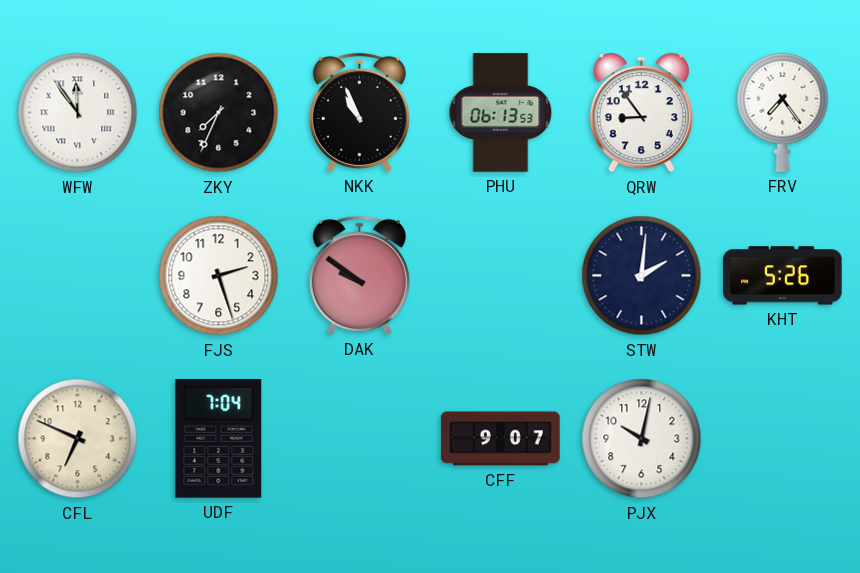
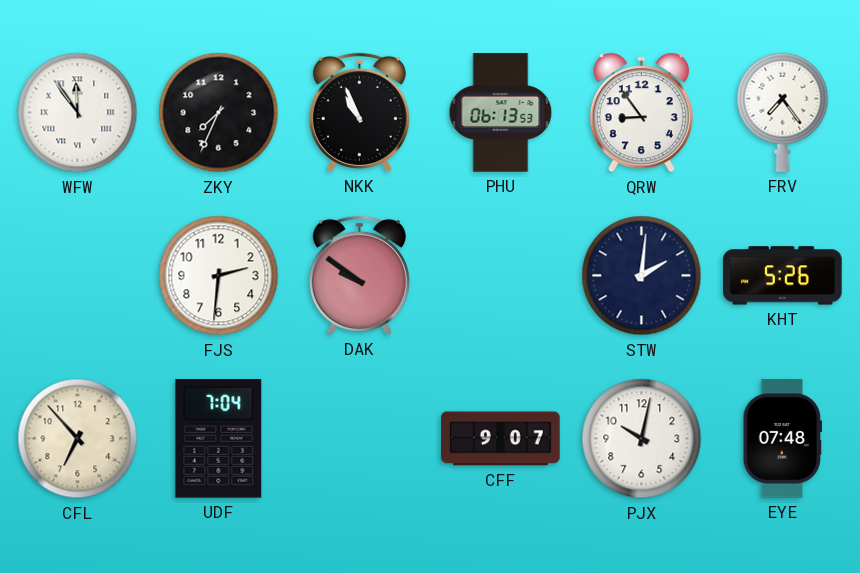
FJS: 2:27 -> 2:31 (219, 276)
CFL: 6:49 -> 6:53 (78, 439)
EYE: none -> 07:48 (782, 439)
